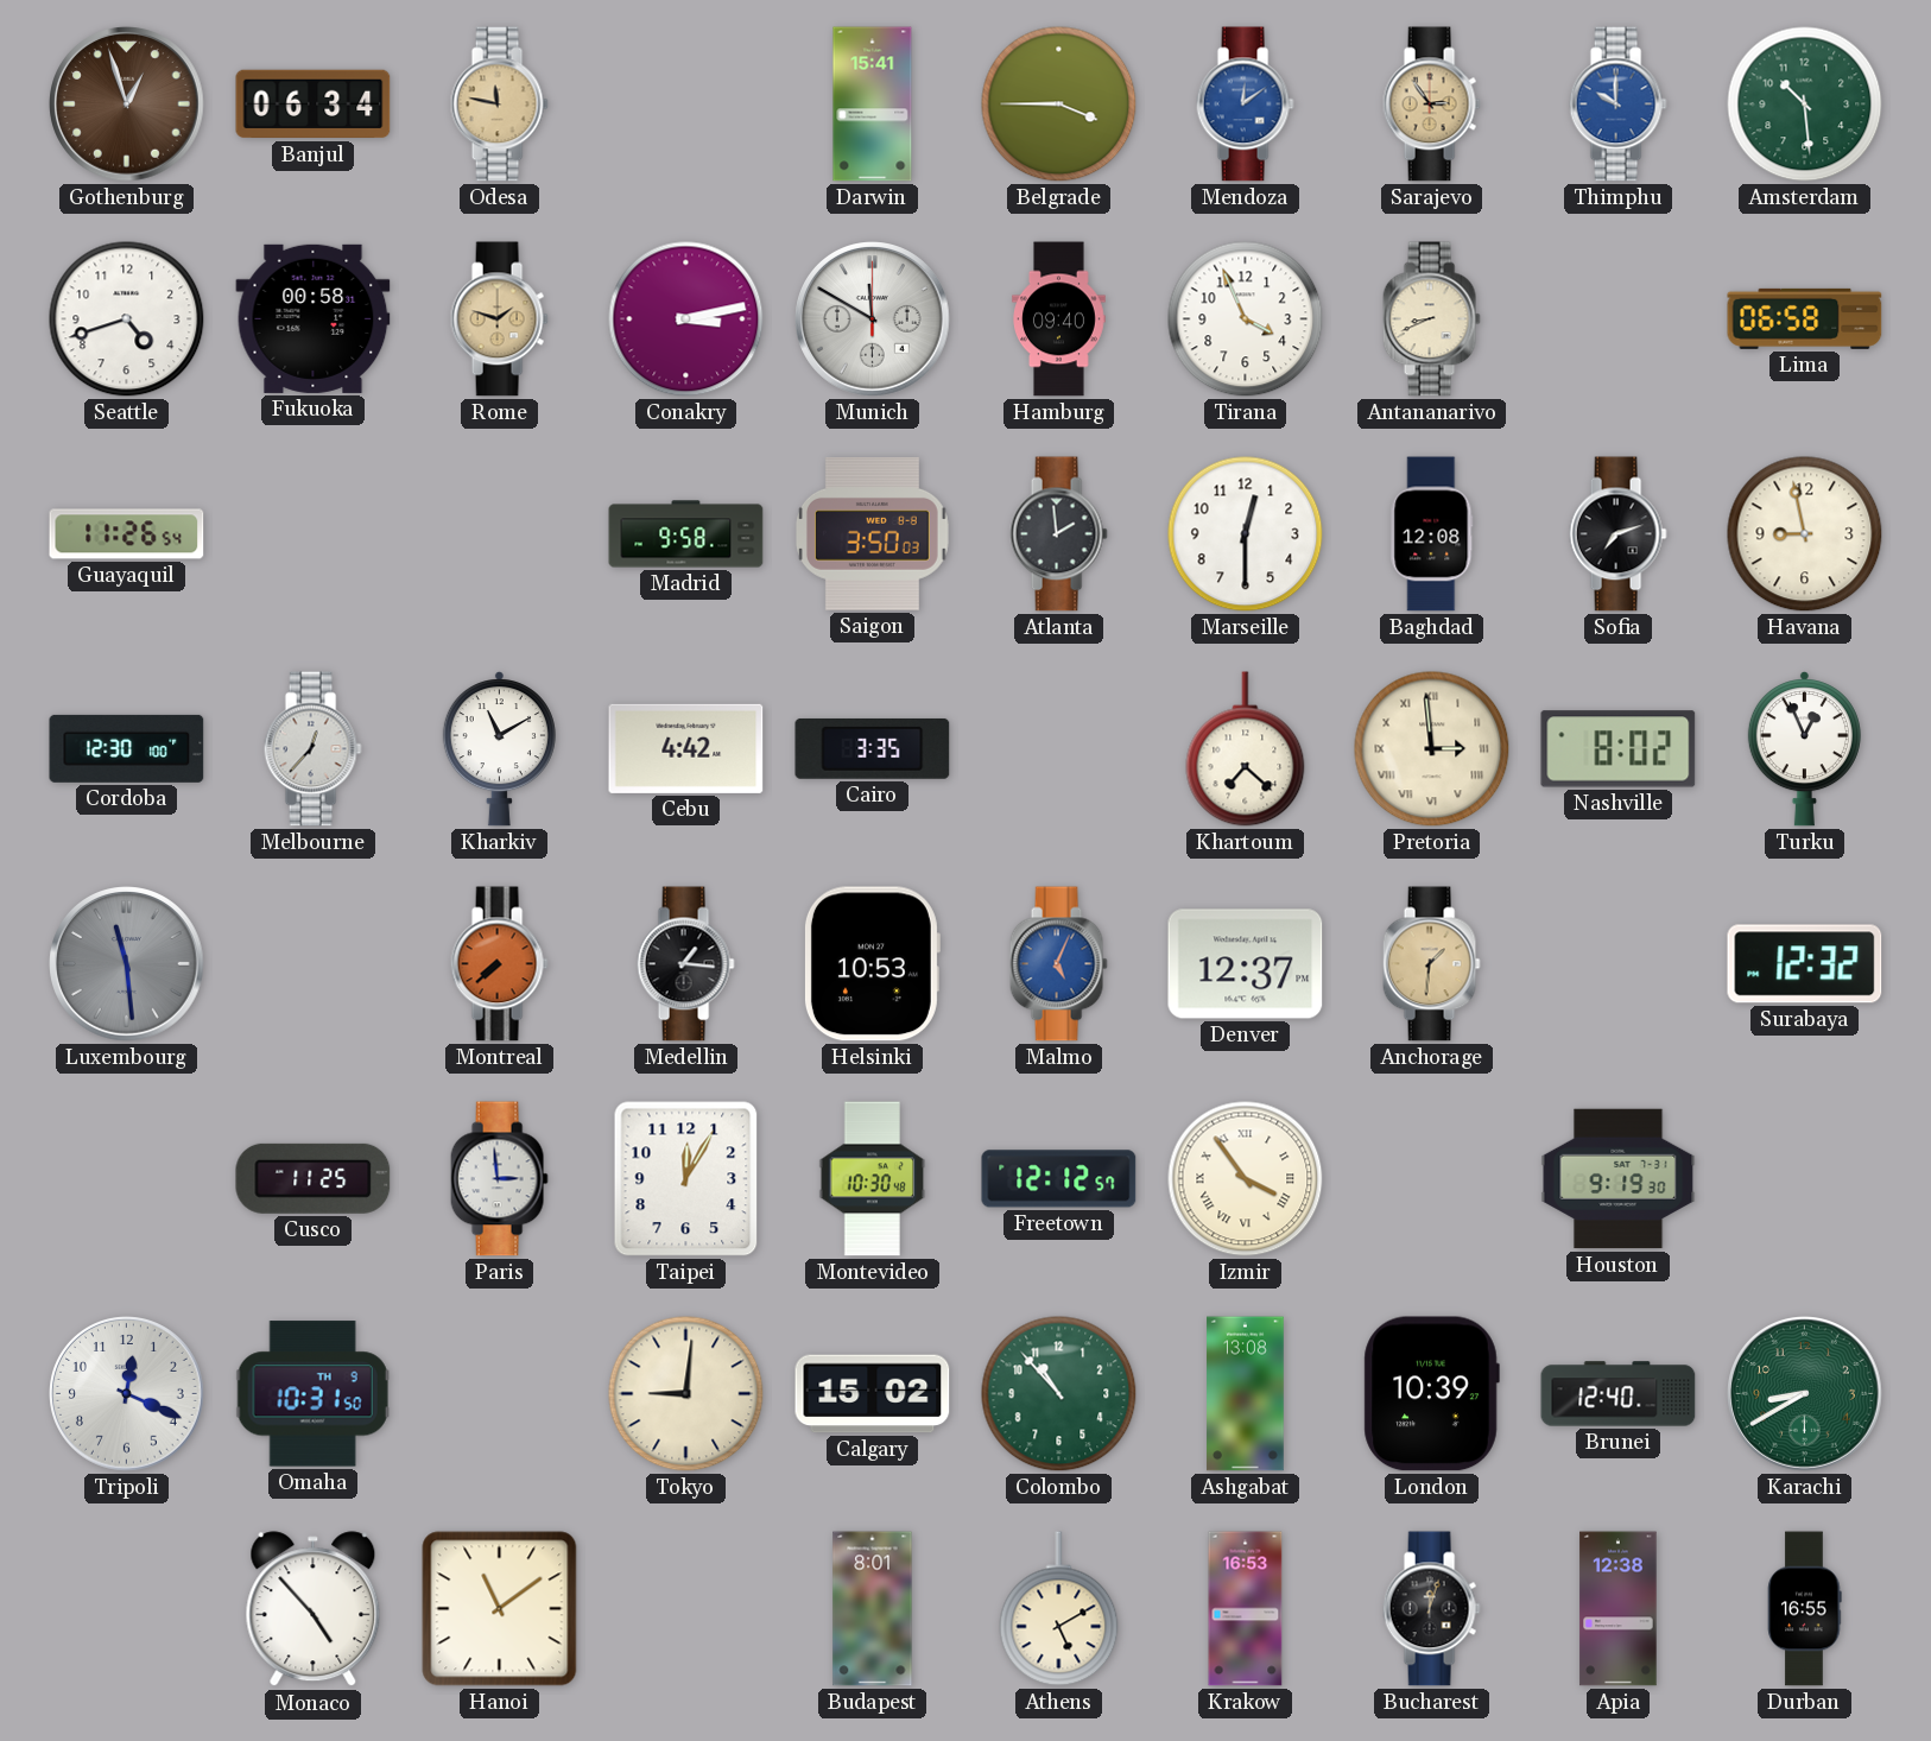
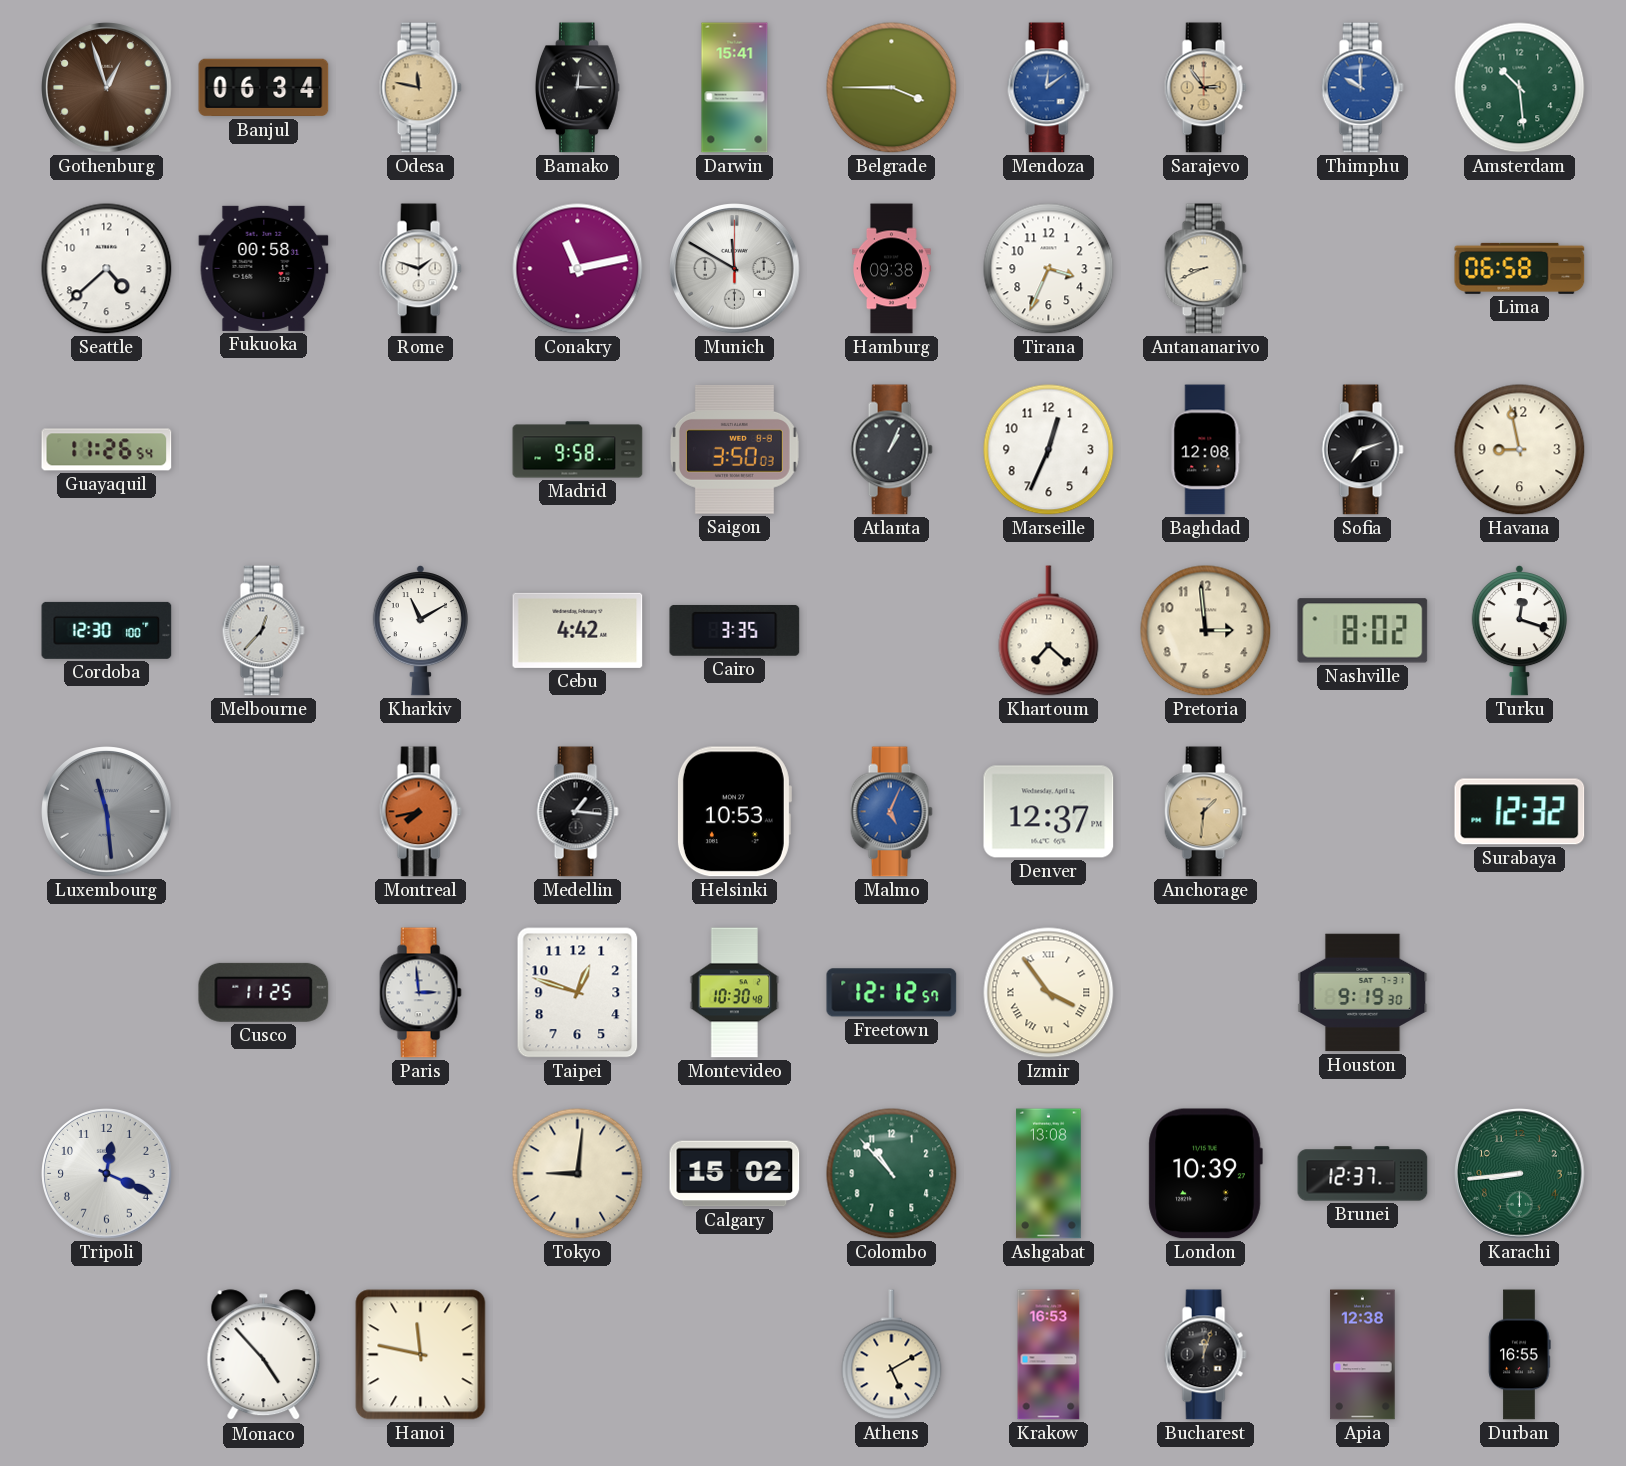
Bamako: none -> 12:15 (577, 88)
Seattle: 4:42 -> 4:38 (107, 269)
Rome dial: champagne -> white (420, 269)
Conakry: 3:13 -> 11:13 (578, 269)
Hamburg: 09:40 -> 09:38 (892, 269)
Tirana: 3:56 -> 3:34 (1049, 269)
Atlanta: 1:59 -> 1:04 (891, 450)
Marseille: 12:30 -> 12:34 (1049, 450)
Pretoria numerals: Roman -> Arabic (1206, 631)
Turku: 12:56 -> 12:18 (1519, 631)
Montreal: 7:38 -> 7:43 (420, 812)
Taipei: 12:05 -> 12:48 (578, 993)
Omaha: 10:31 -> none (312, 1394)
Brunei: 12:40 -> 12:37 (1363, 1174)
Karachi: 8:40 -> 8:44 (1520, 1174)
Hanoi: 11:09 -> 11:47 (421, 1355)
Budapest: 8:01 -> none (873, 1609)
